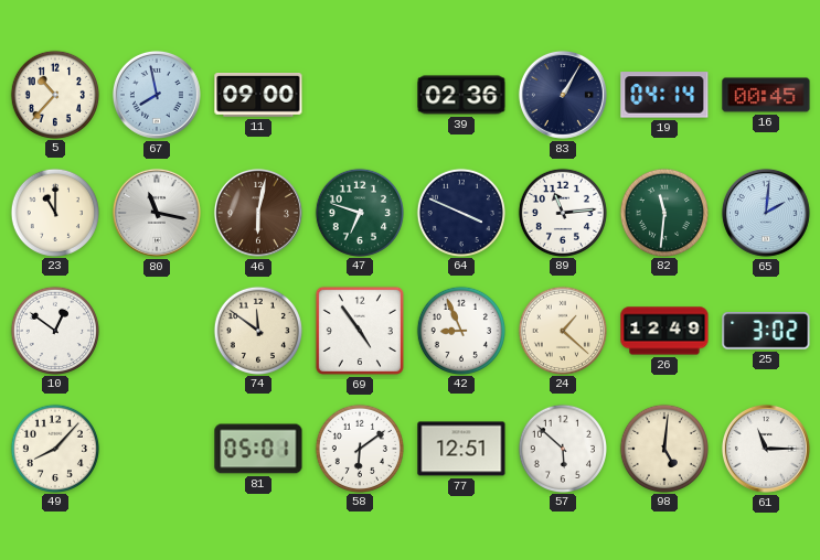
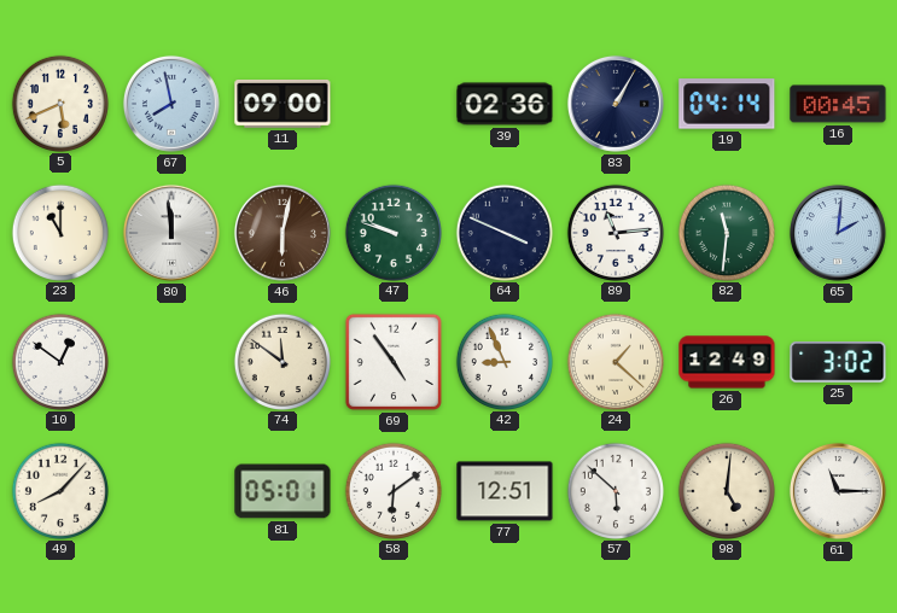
5: 10:37 -> 5:41 (59, 103)
80: 11:17 -> 11:59 (171, 233)
47: 6:48 -> 9:48 (392, 232)
